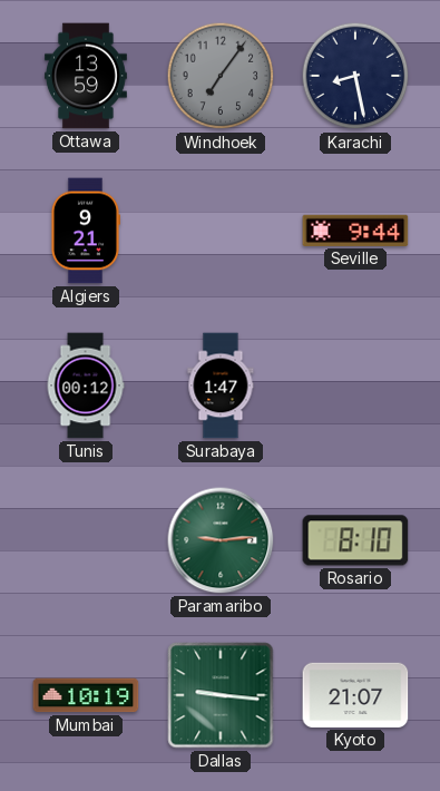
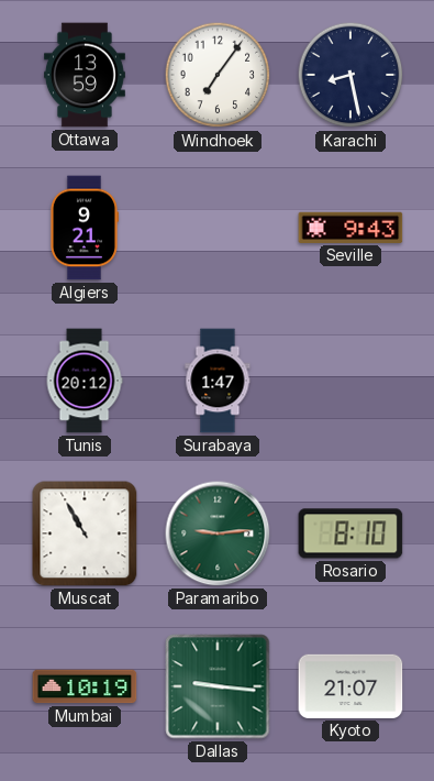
Windhoek dial: grey -> white (218, 75)
Seville: 9:44 -> 9:43 (350, 228)
Tunis: 00:12 -> 20:12 (85, 381)
Muscat: none -> 10:55 (85, 533)
